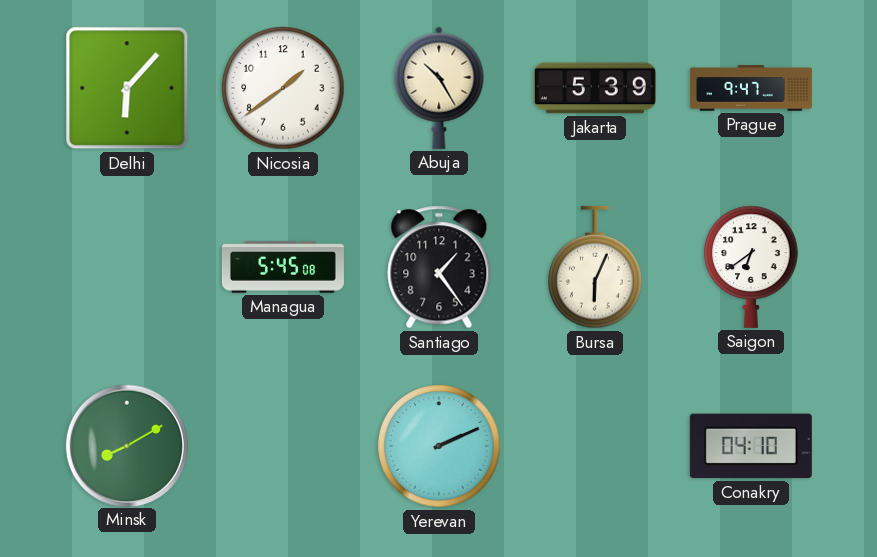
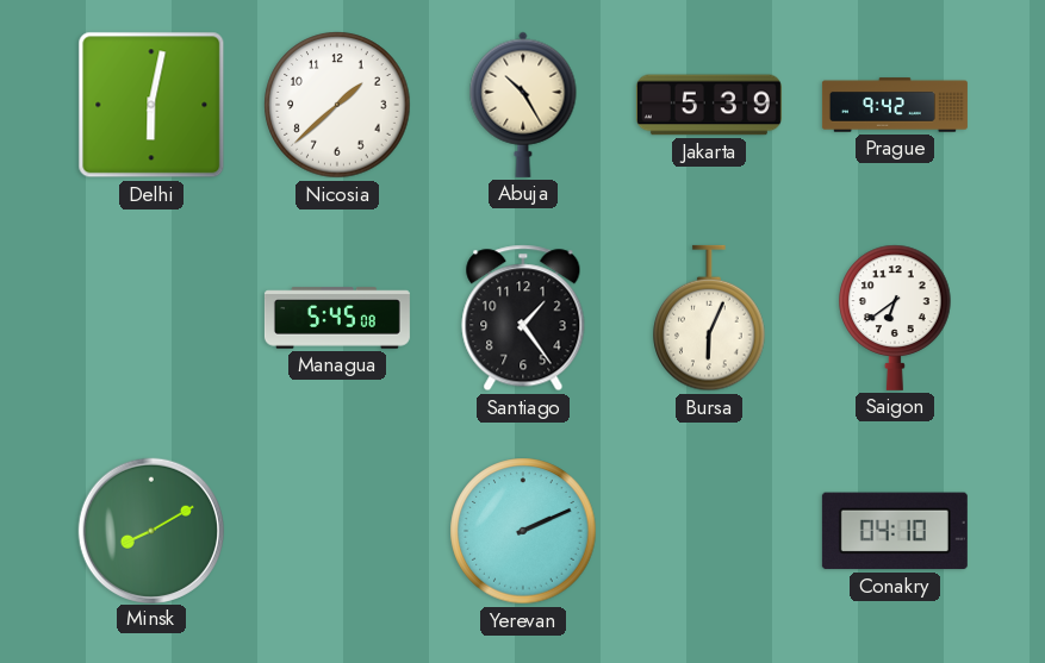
Delhi: 6:07 -> 6:02 (151, 105)
Nicosia: 1:39 -> 1:38 (337, 105)
Prague: 9:47 -> 9:42 (895, 105)
